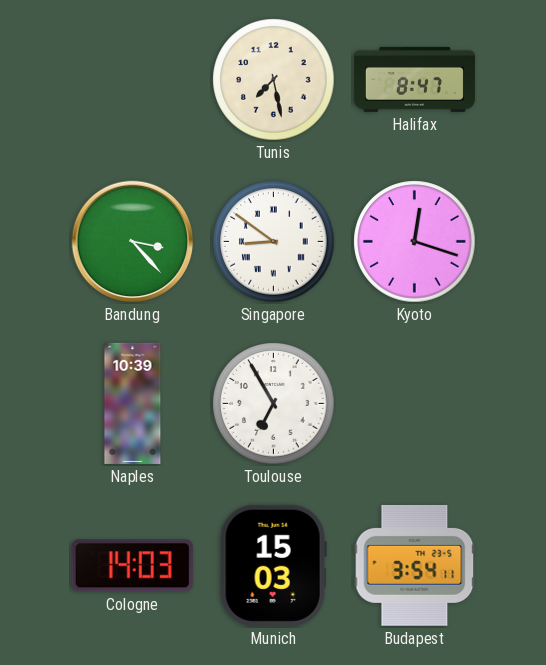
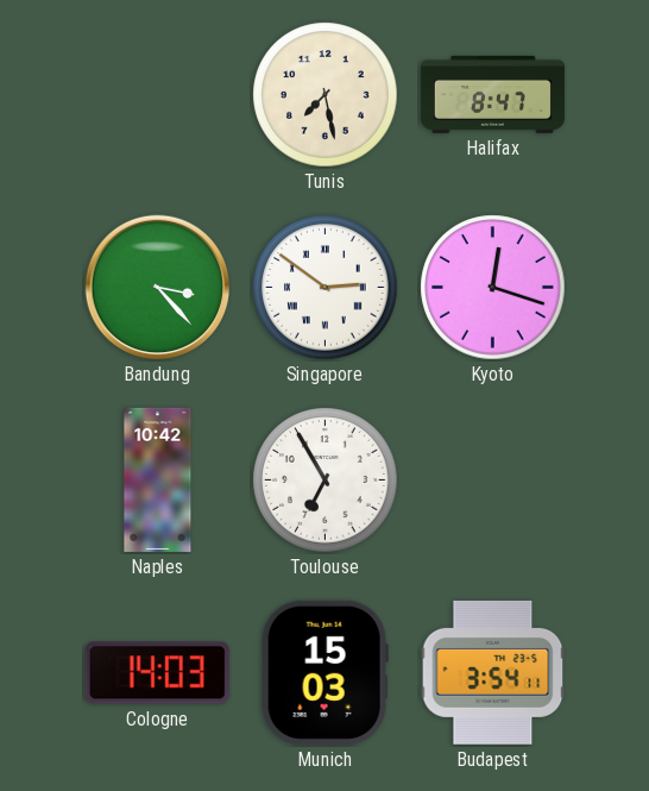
Singapore: 8:51 -> 2:51 (326, 288)
Naples: 10:39 -> 10:42 (158, 479)
